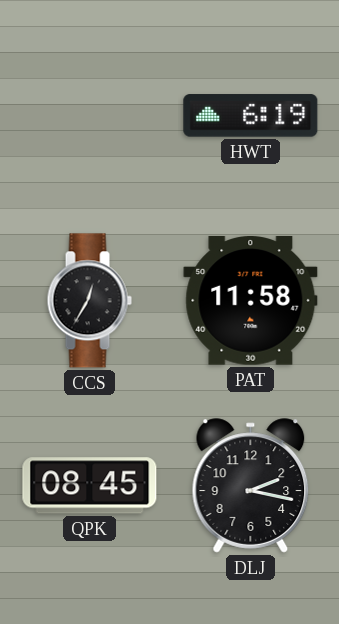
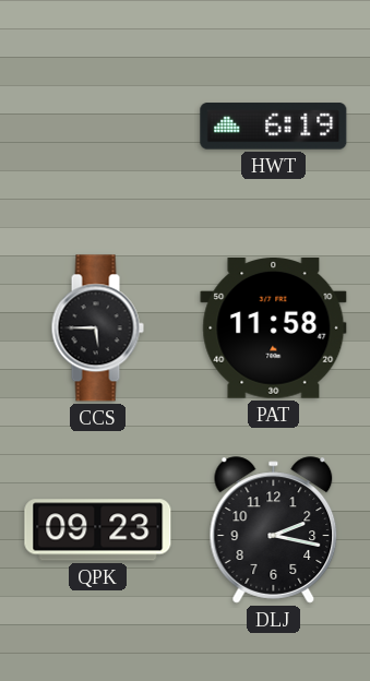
CCS: 12:35 -> 5:45 (97, 328)
QPK: 08:45 -> 09:23 (98, 530)
